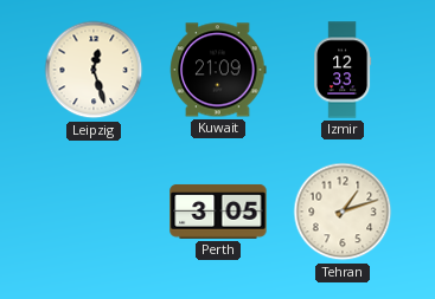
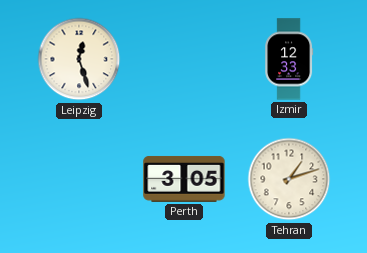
Kuwait: 21:09 -> none (218, 70)
